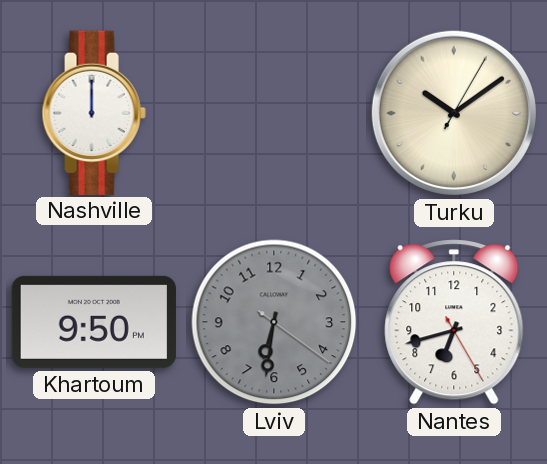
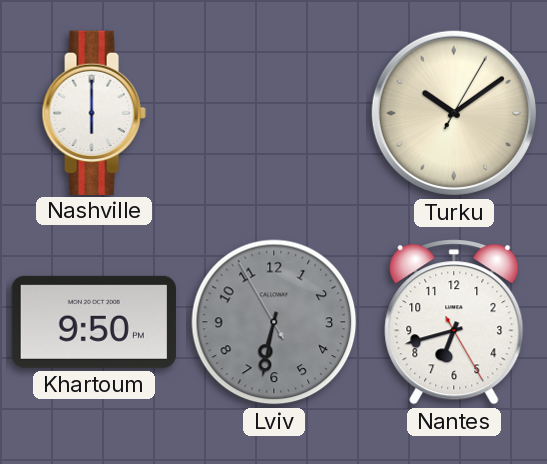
Nashville: 12:00 -> 6:00 (94, 112)
Lviv: 6:31:21 -> 6:31:55 (274, 322)
